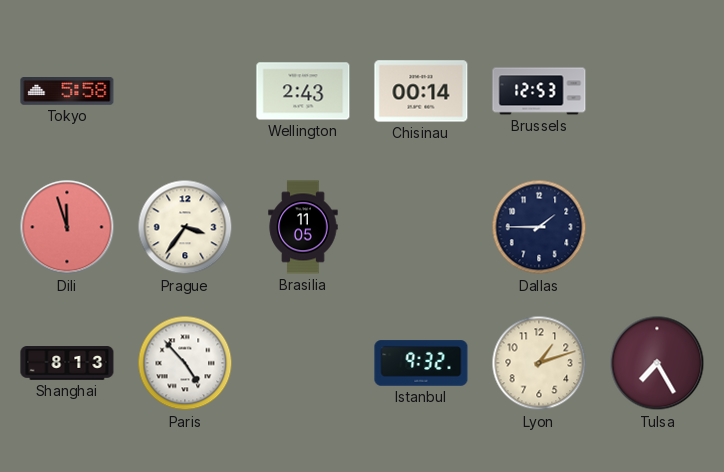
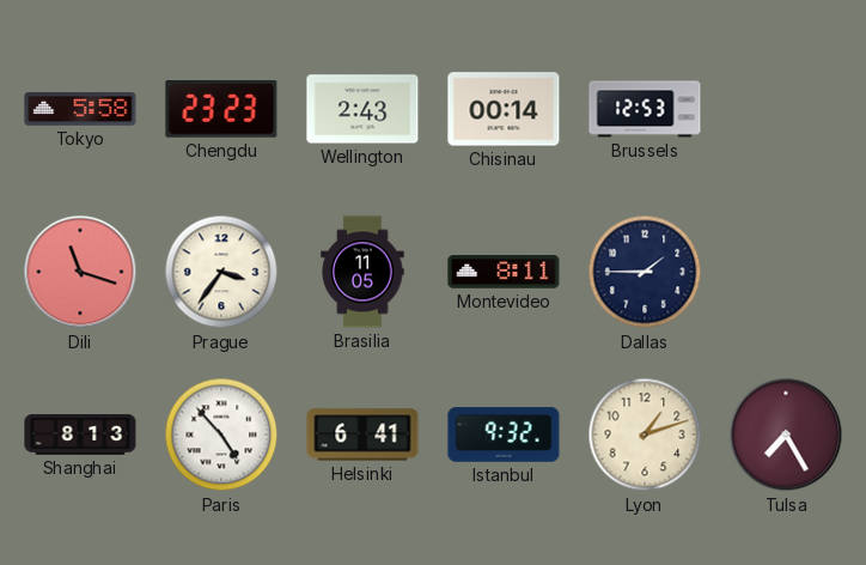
Chengdu: none -> 23:23 (221, 109)
Dili: 11:57 -> 11:18 (80, 272)
Montevideo: none -> 8:11 (504, 272)
Helsinki: none -> 6:41 (362, 435)
